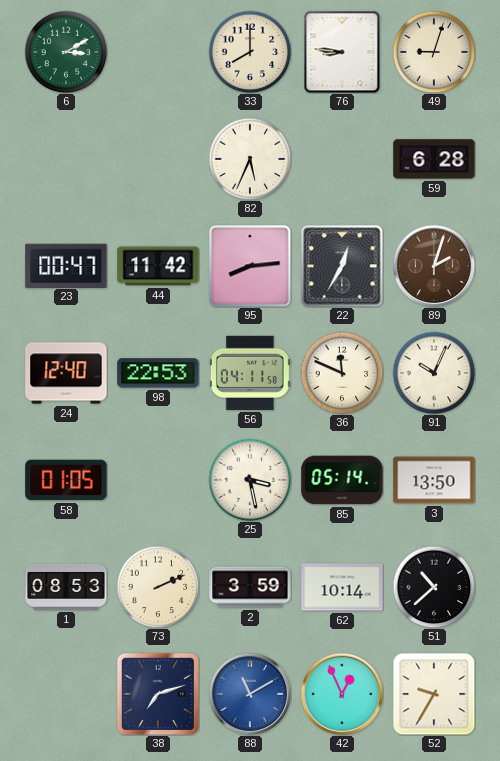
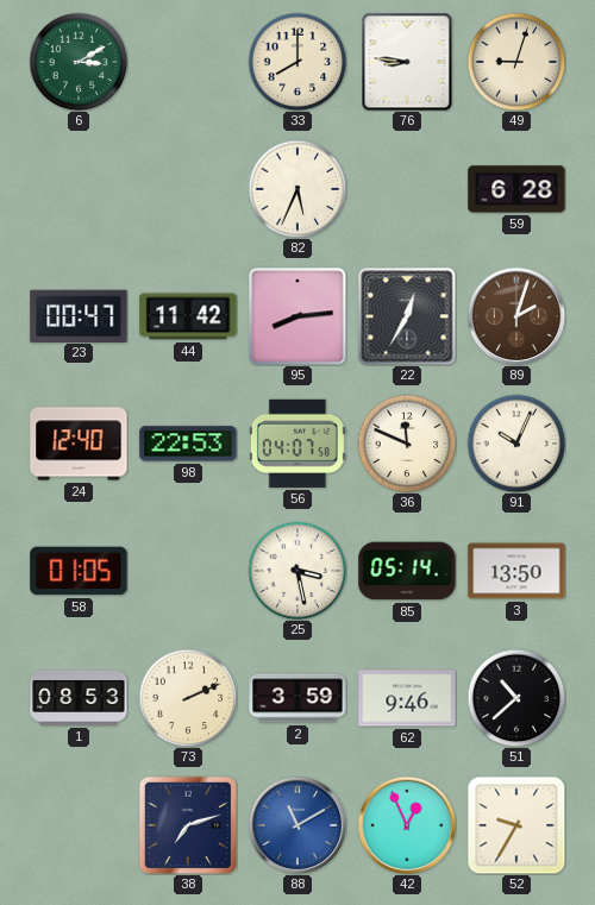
56: 04:11 -> 04:07 (297, 444)
62: 10:14 -> 9:46 (407, 698)
